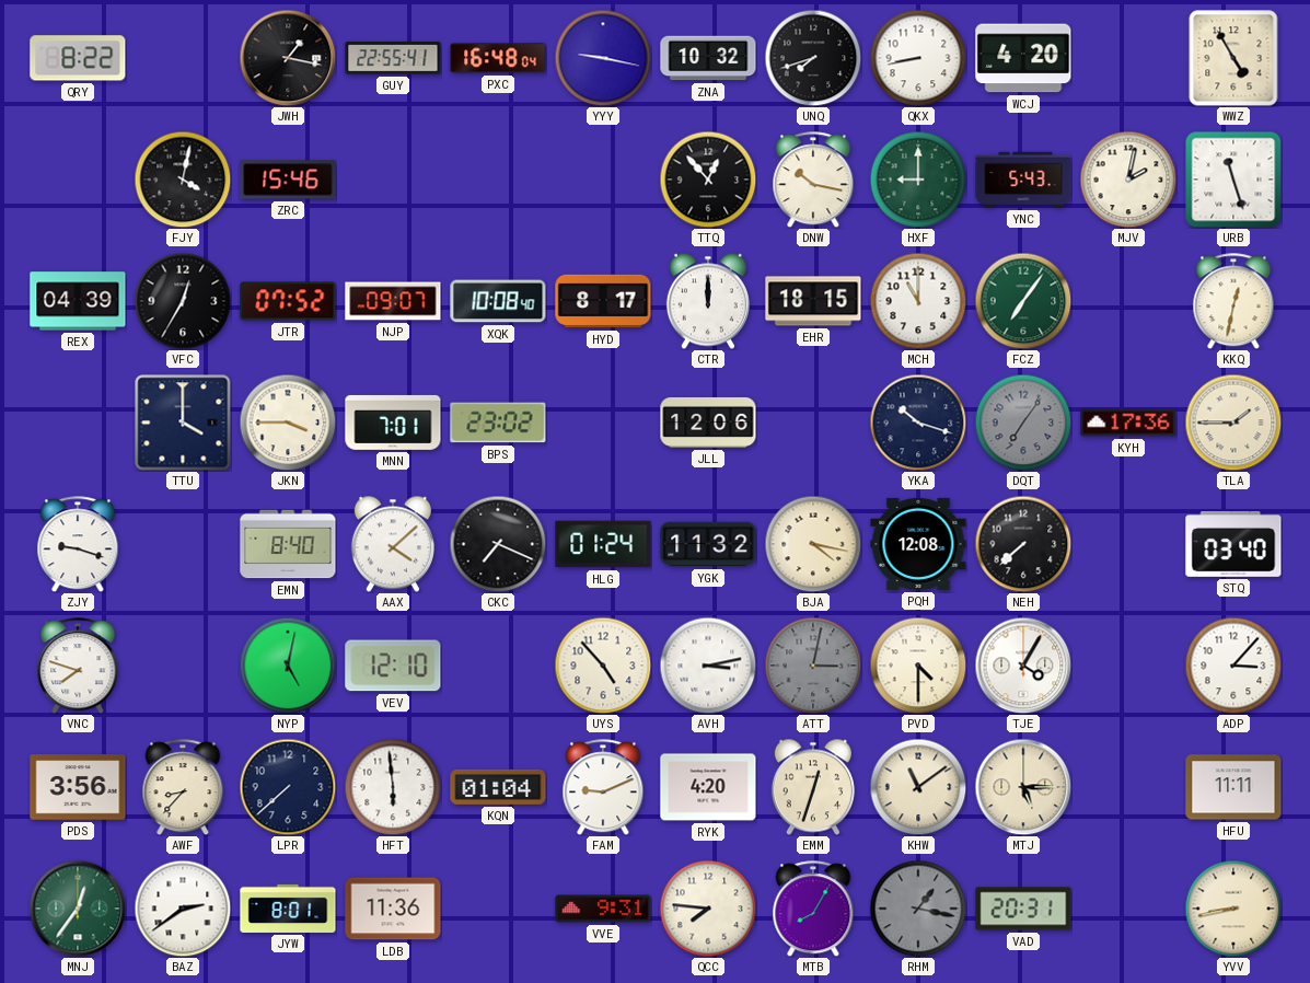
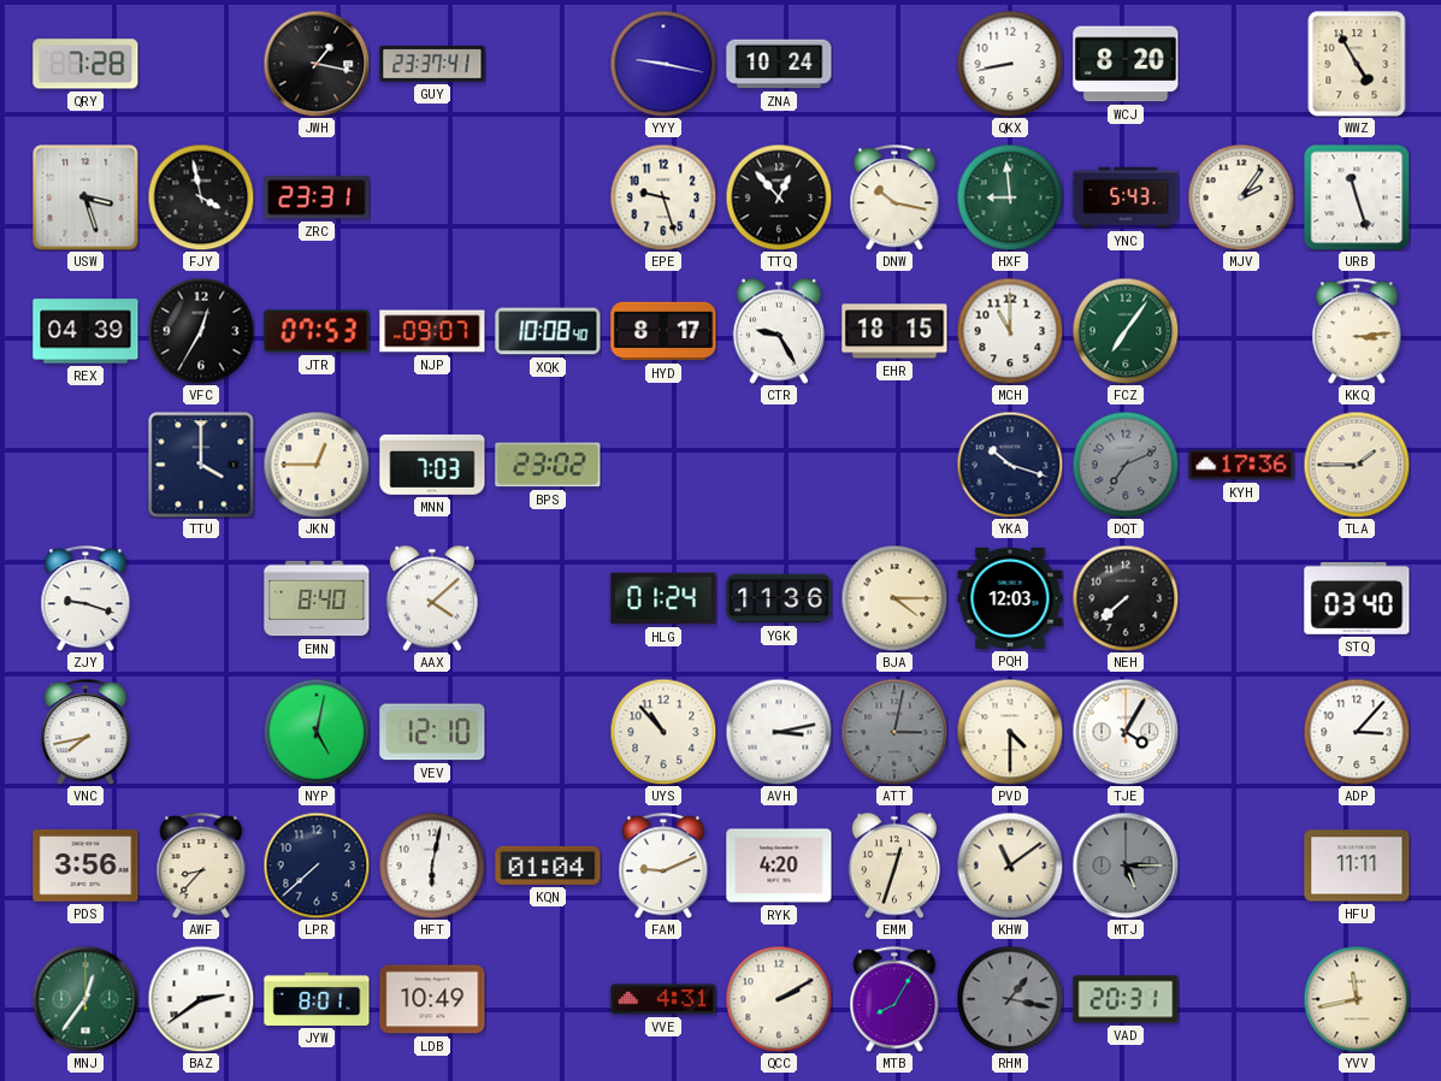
QRY: 8:22 -> 7:28 (85, 64)
GUY: 22:55 -> 23:37 (432, 64)
PXC: 16:48 -> none (498, 58)
ZNA: 10:32 -> 10:24 (779, 64)
UNQ: 7:42 -> none (813, 58)
WCJ: 4:20 -> 8:20 (1126, 64)
USW: none -> 3:27 (85, 197)
FJY: 4:02 -> 3:58 (201, 197)
ZRC: 15:46 -> 23:31 (317, 197)
EPE: none -> 9:27 (663, 197)
HXF: 9:00 -> 8:59 (1010, 197)
MJV: 2:02 -> 2:06 (1241, 197)
JTR: 07:52 -> 07:53 (317, 331)
CTR: 12:00 -> 9:25 (779, 331)
KKQ: 12:32 -> 3:14 (1357, 331)
JKN: 3:45 -> 12:45 (317, 465)
MNN: 7:01 -> 7:03 (432, 465)
JLL: 12:06 -> none (708, 423)
DQT: 7:06 -> 7:11 (1126, 465)
CKC: 7:19 -> none (498, 544)
YGK: 11:32 -> 11:36 (779, 598)
BJA: 4:17 -> 4:15 (894, 598)
PQH: 12:08 -> 12:03 (1010, 598)
VNC: 7:48 -> 7:43 (85, 732)
UYS: 4:53 -> 10:53 (663, 732)
HFT: 5:59 -> 6:02 (432, 866)
MTJ dial: cream -> grey (1126, 866)
LDB: 11:36 -> 10:49 (432, 999)
VVE: 9:31 -> 4:31 (663, 999)
QCC: 7:46 -> 2:10 (779, 999)
YVV: 8:43 -> 11:43 (1357, 999)
